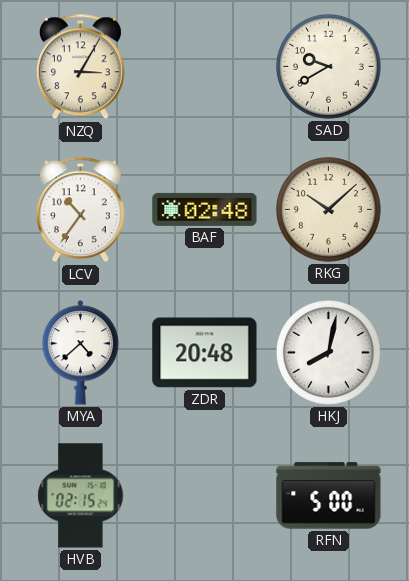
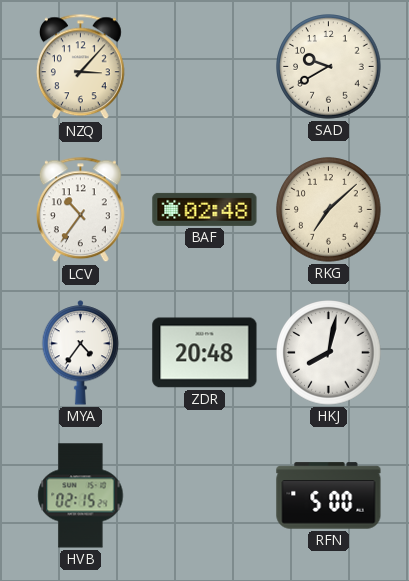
NZQ: 3:05 -> 3:07 (80, 67)
RKG: 10:08 -> 7:08 (329, 210)
MYA: 4:38 -> 4:36 (81, 353)
